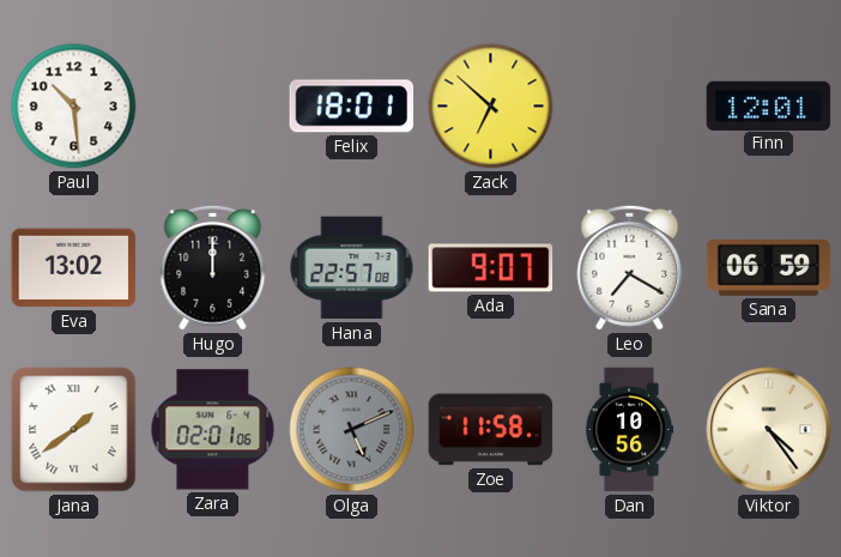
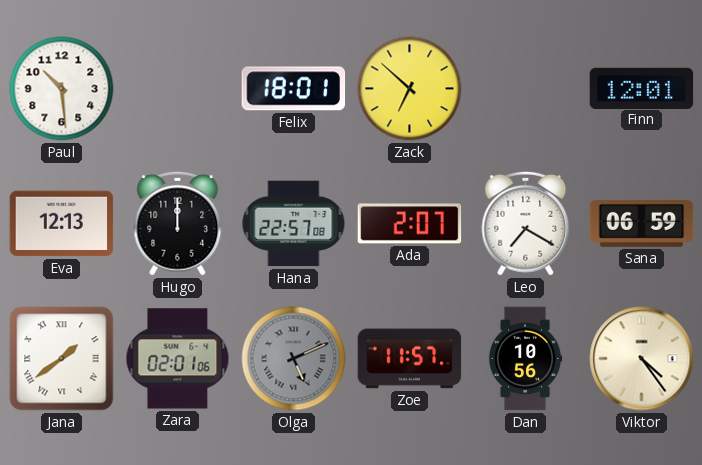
Eva: 13:02 -> 12:13 (62, 224)
Ada: 9:07 -> 2:07 (410, 224)
Zoe: 11:58 -> 11:57 (410, 359)
